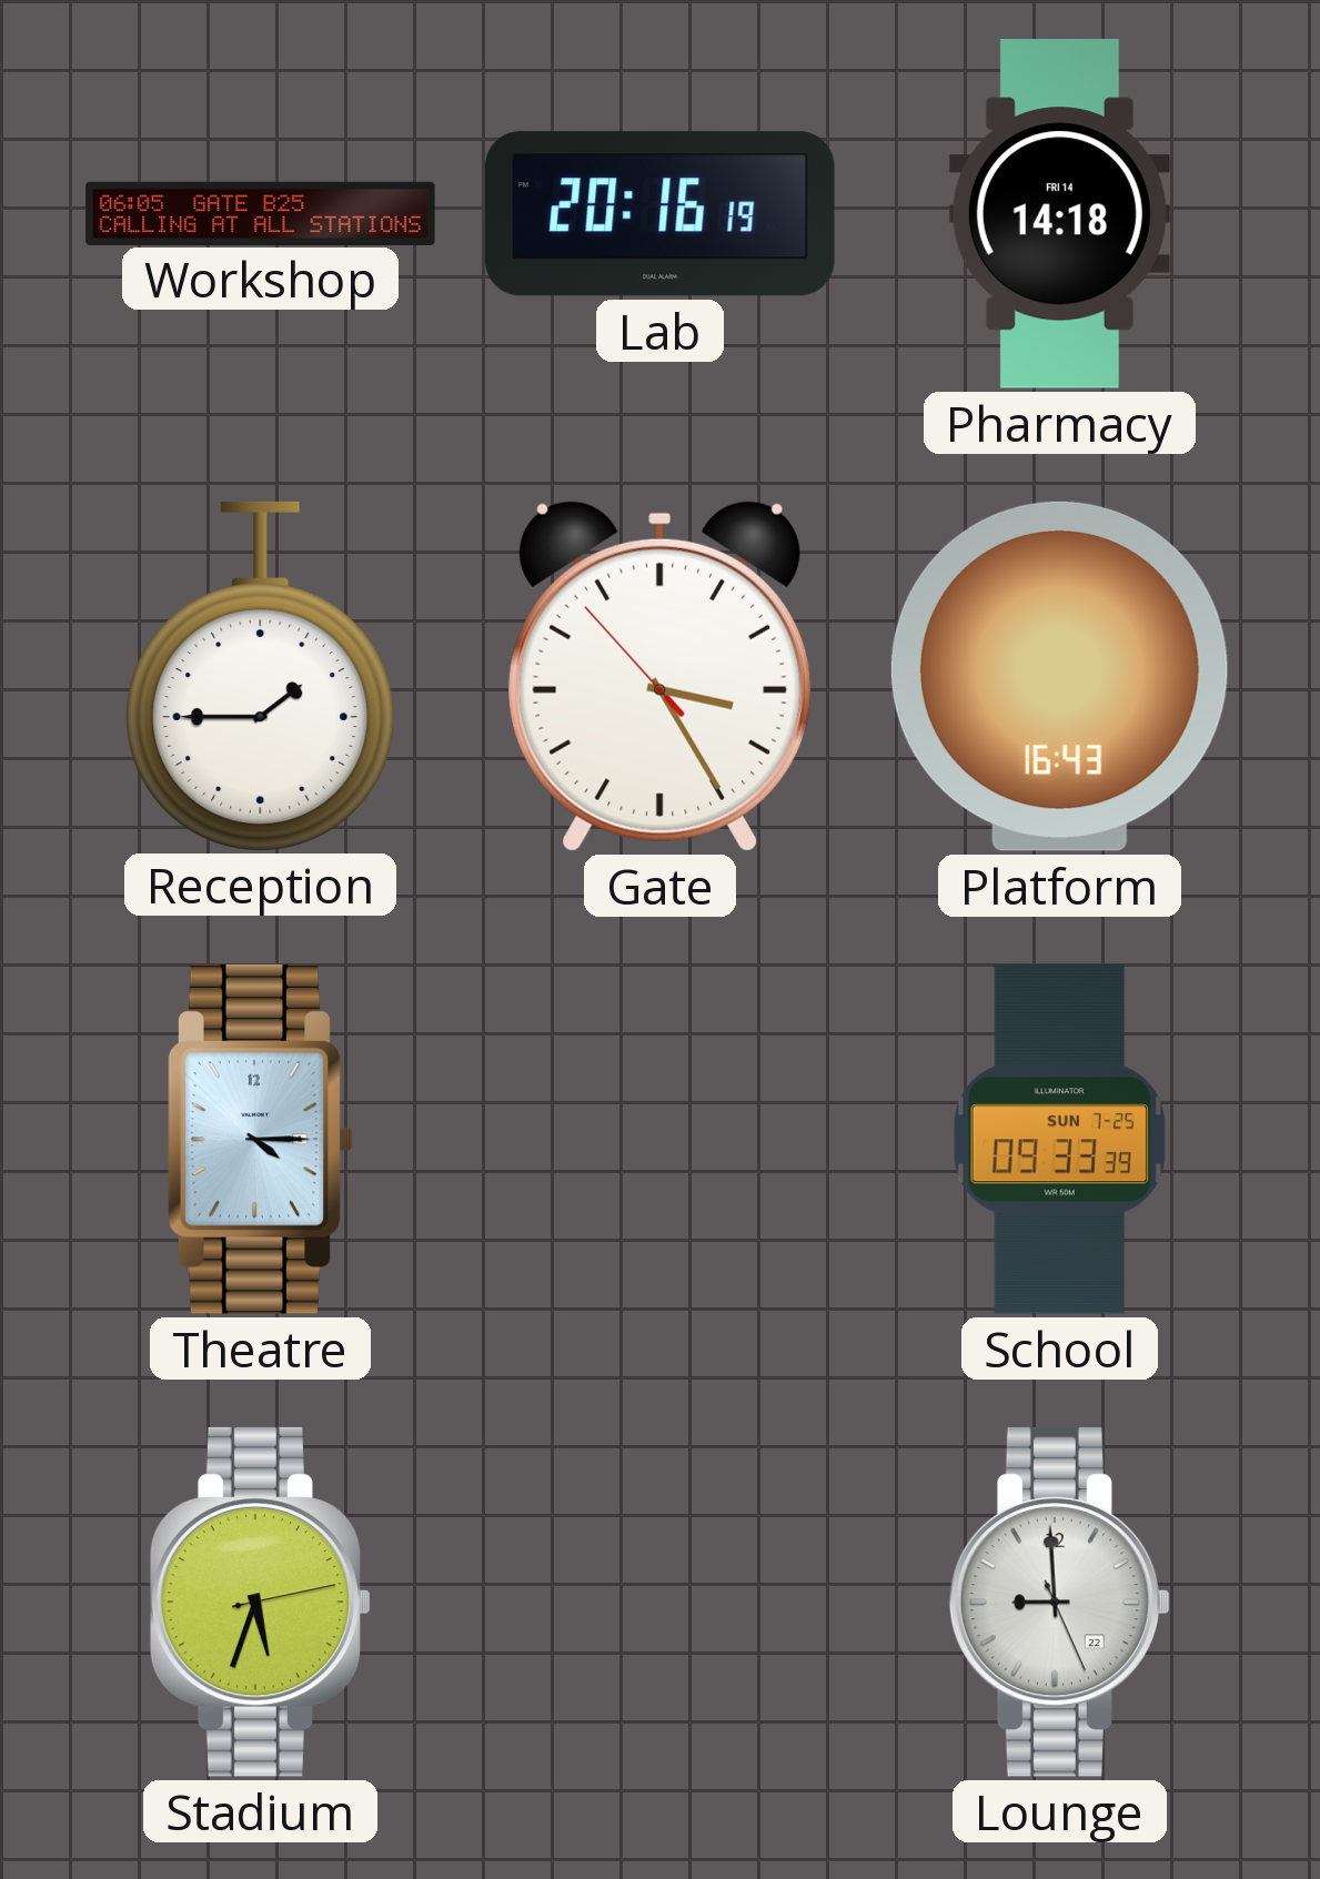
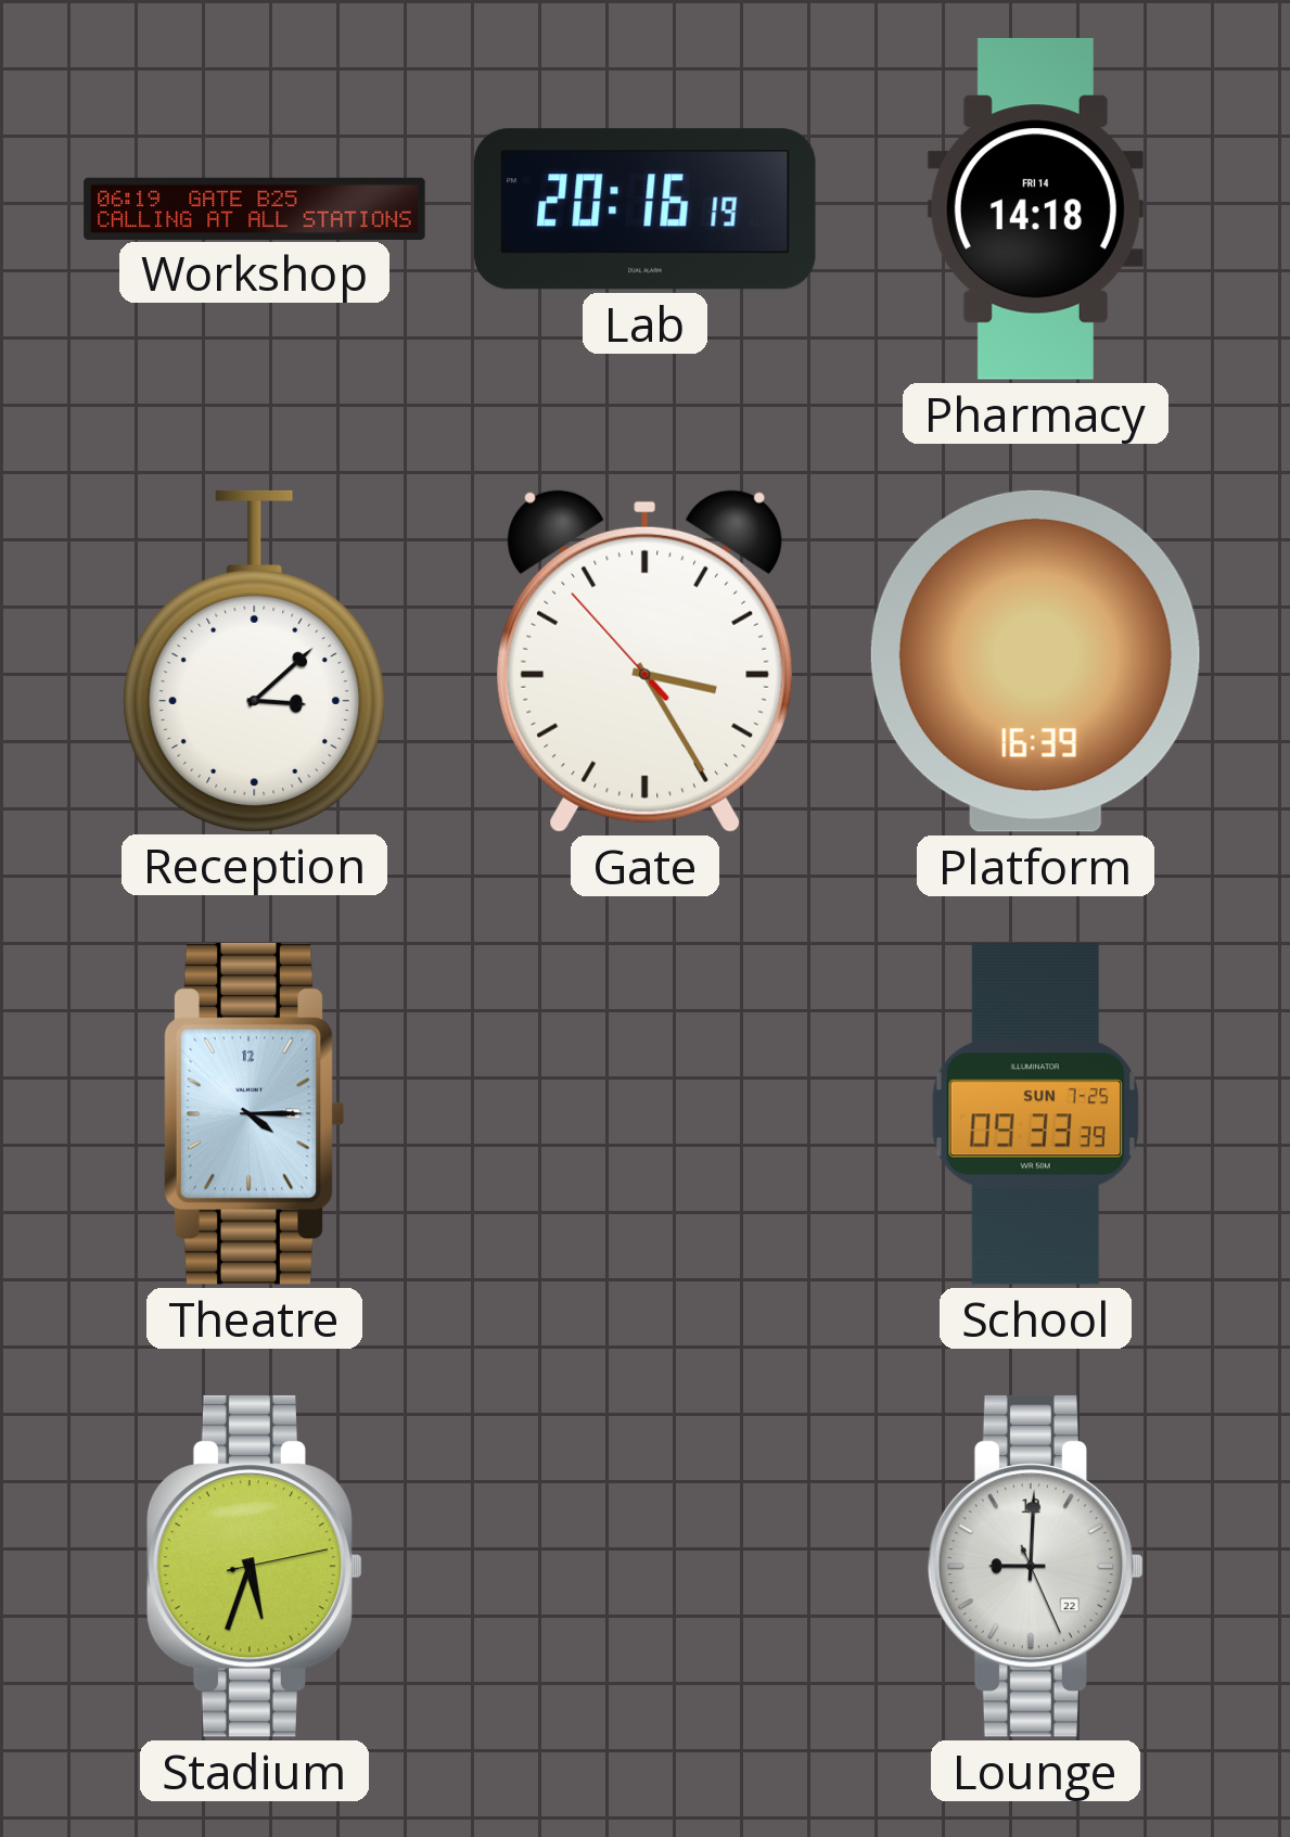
Workshop: 06:05 -> 06:19 (255, 208)
Reception: 1:45 -> 3:08 (255, 661)
Platform: 16:43 -> 16:39 (1035, 661)
Lounge: 8:59 -> 9:00 (1036, 1566)
